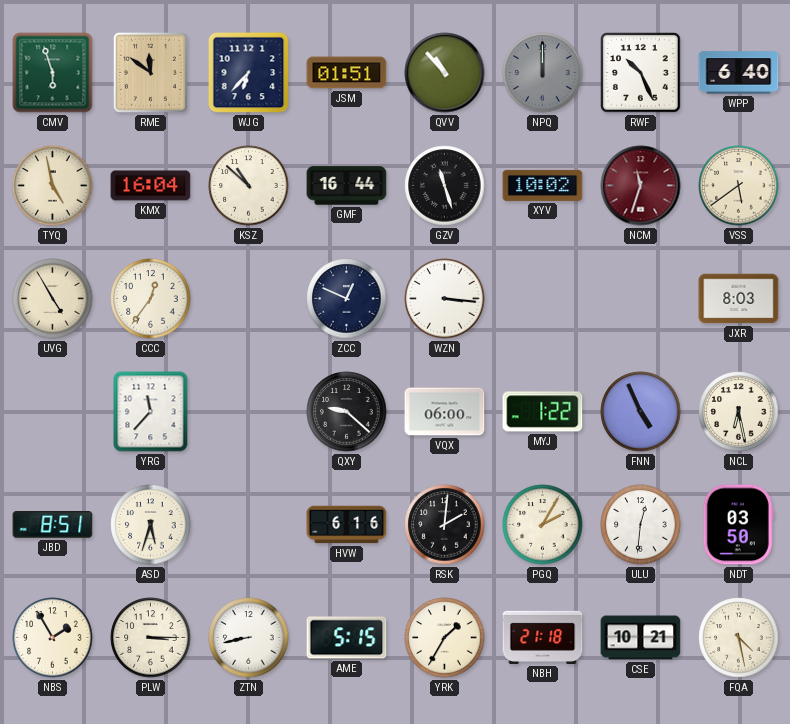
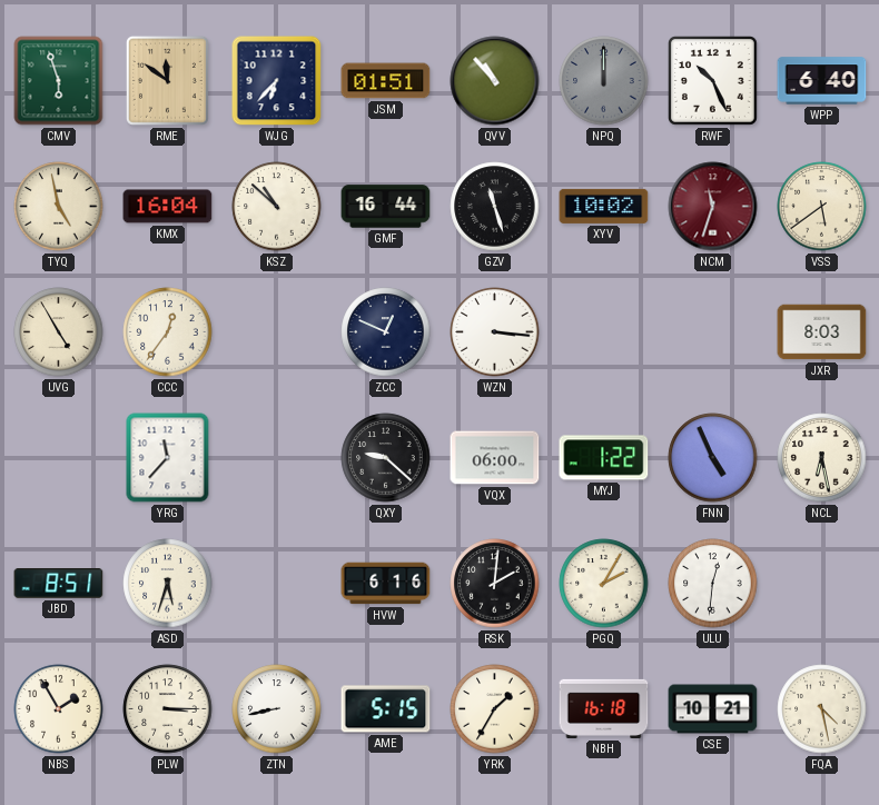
NDT: 03:50 -> none (738, 525)
NBH: 21:18 -> 16:18 (604, 708)
